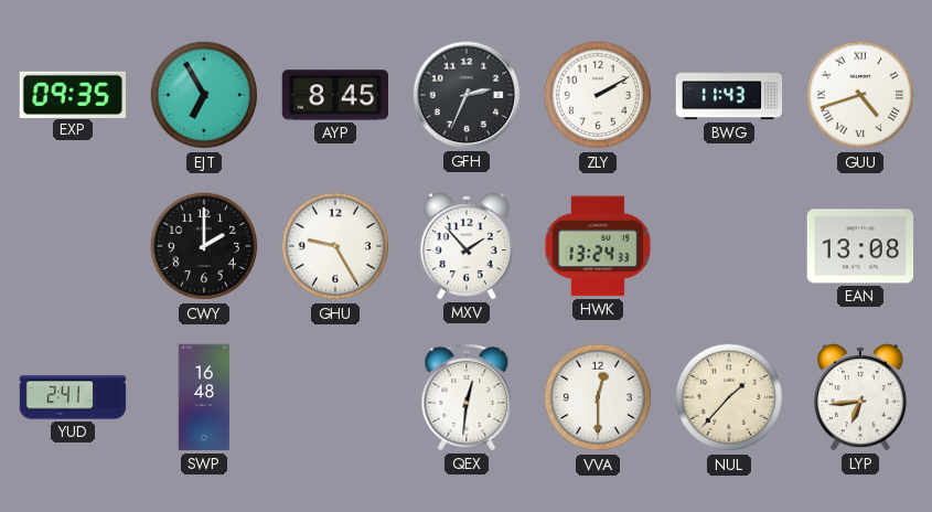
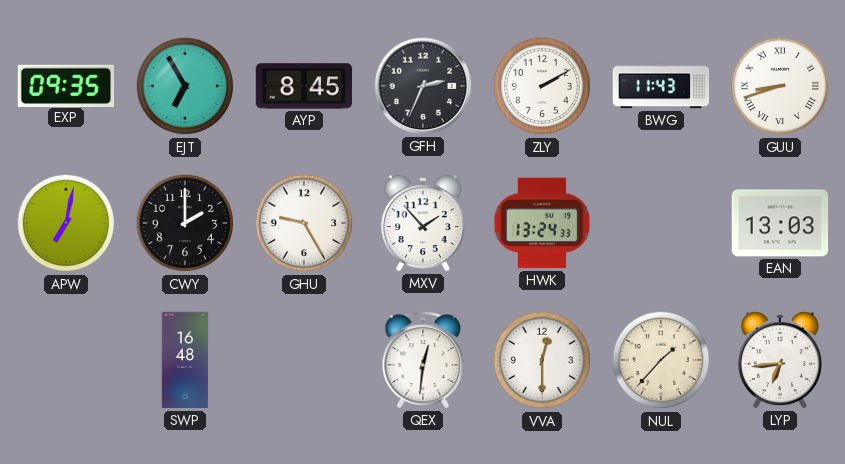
GUU: 4:42 -> 8:42 (780, 86)
APW: none -> 7:02 (66, 223)
EAN: 13:08 -> 13:03 (780, 223)
YUD: 2:41 -> none (73, 397)
